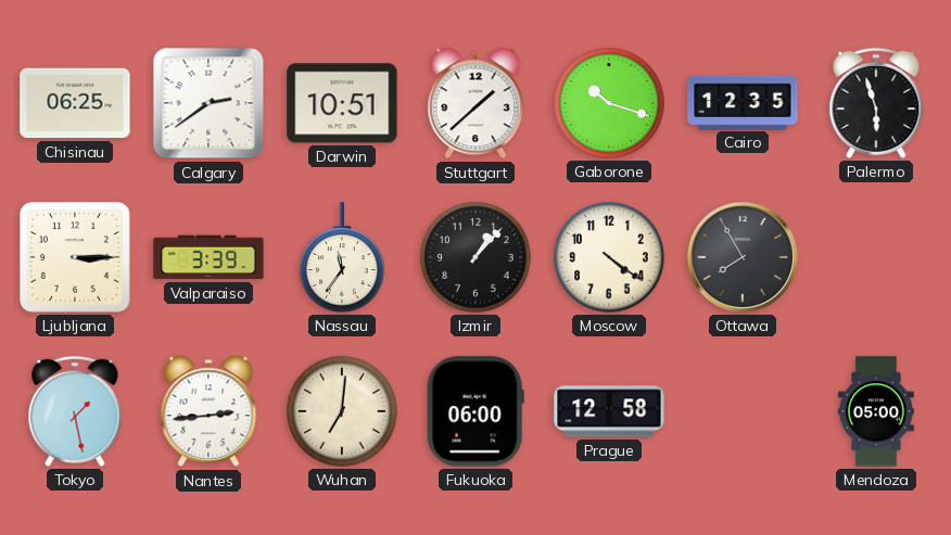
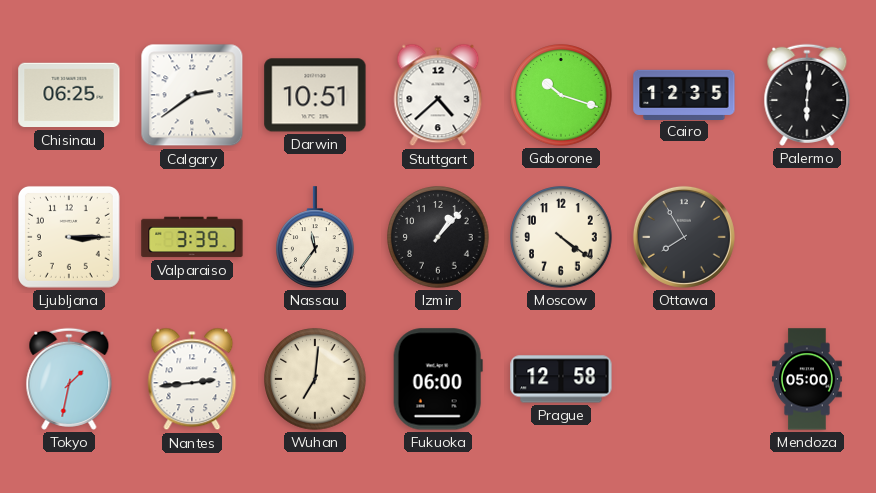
Stuttgart: 1:38 -> 4:38 (438, 95)
Palermo: 5:57 -> 6:01 (807, 95)
Tokyo: 1:28 -> 1:32 (69, 379)
